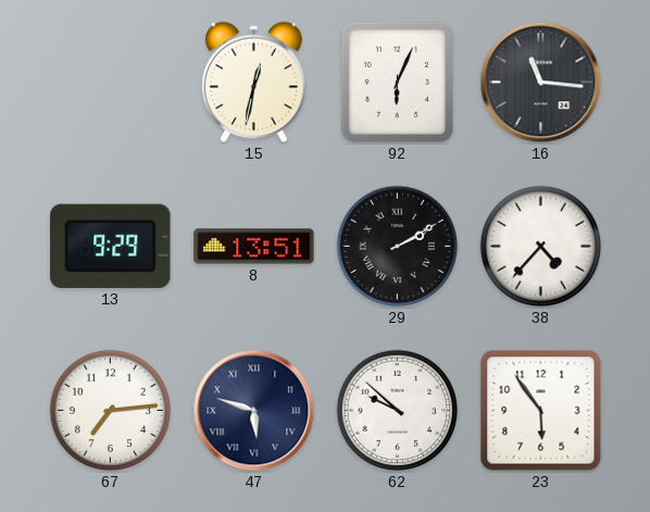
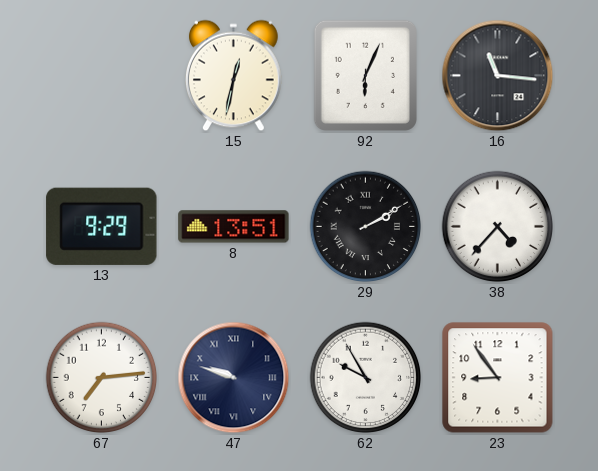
47: 5:48 -> 9:48 (234, 378)
62: 9:52 -> 9:55 (366, 378)
23: 5:54 -> 8:54 (498, 378)
